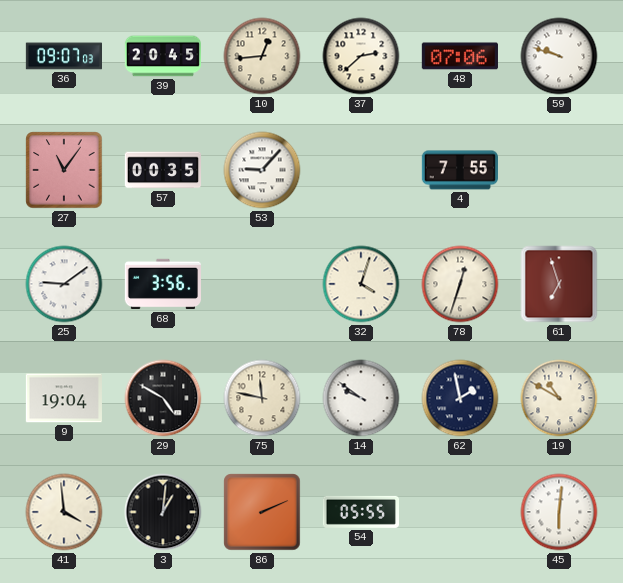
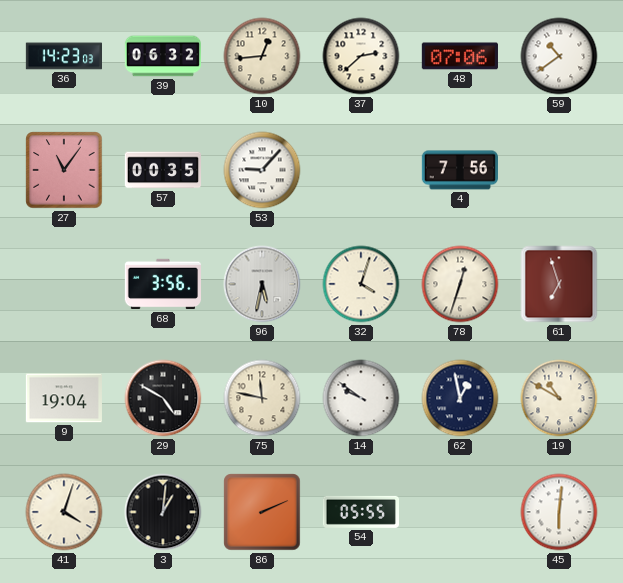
36: 09:07 -> 14:23 (63, 56)
39: 20:45 -> 06:32 (162, 56)
59: 9:48 -> 10:39 (559, 56)
4: 7:55 -> 7:56 (460, 170)
25: 9:09 -> none (64, 284)
96: none -> 5:32 (262, 284)
62: 1:58 -> 12:58 (460, 398)
41: 3:59 -> 4:03 (64, 512)
